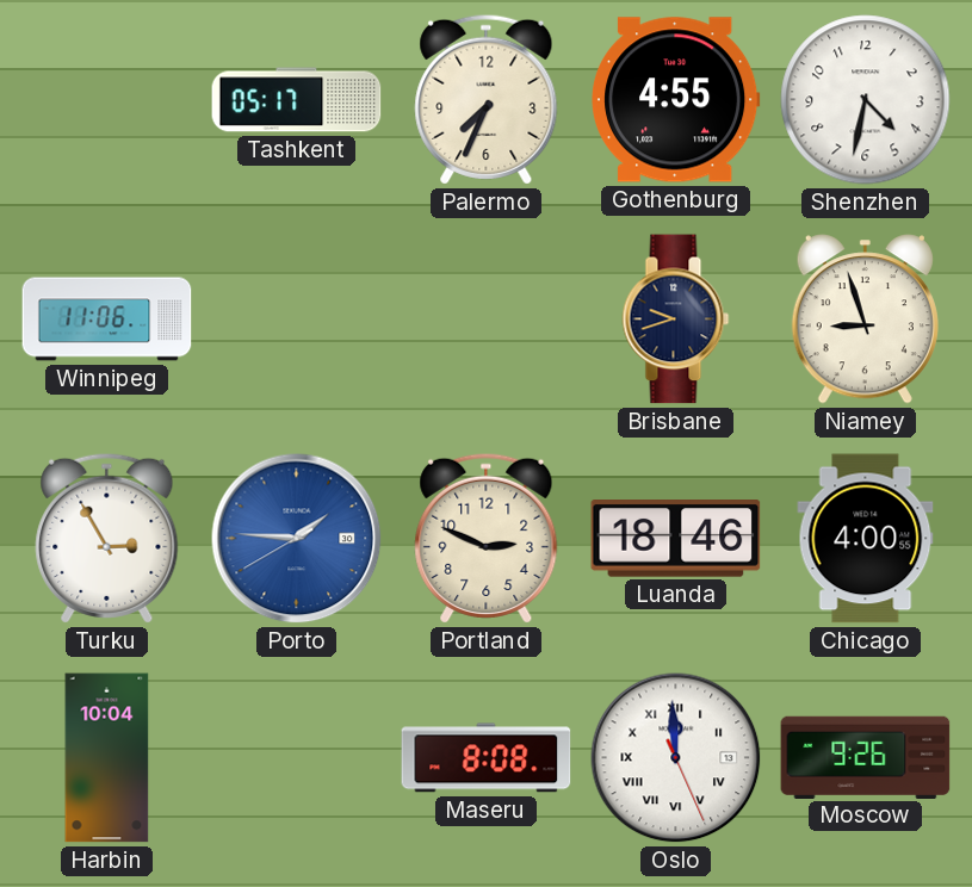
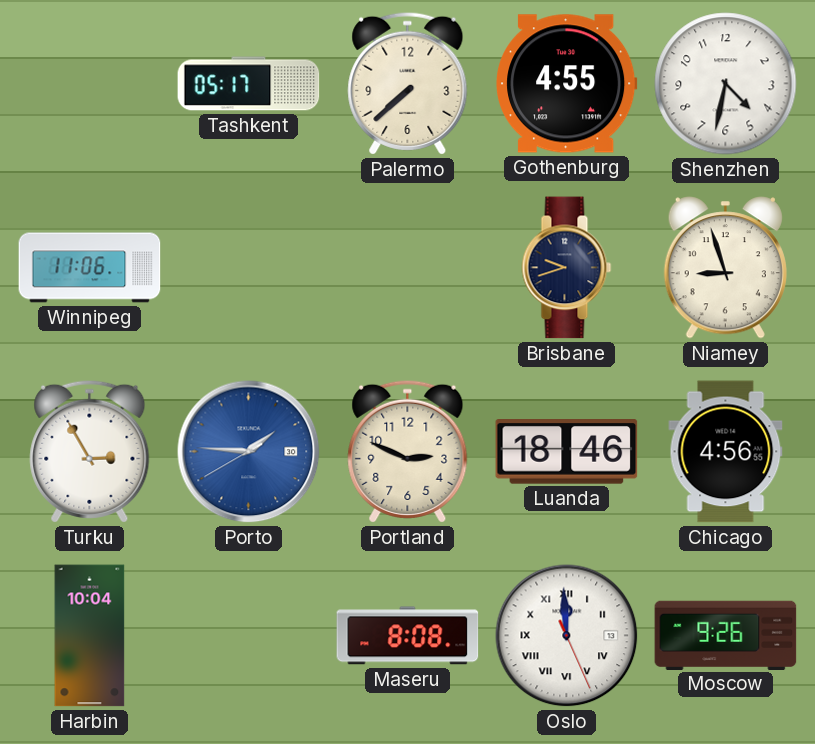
Palermo: 7:34 -> 7:38 (408, 83)
Chicago: 4:00 -> 4:56 (726, 452)
